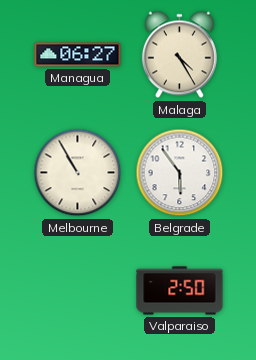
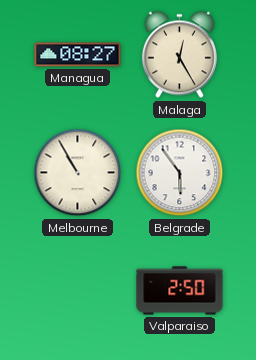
Managua: 06:27 -> 08:27 (78, 55)
Malaga: 4:25 -> 12:25 (179, 55)
